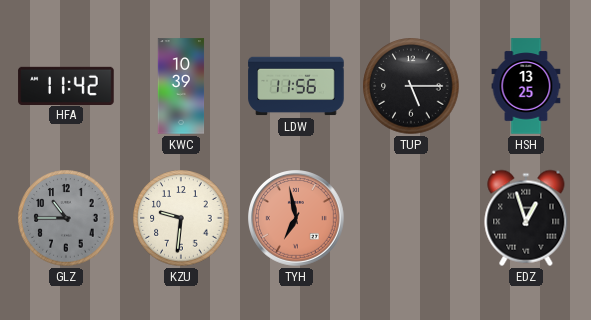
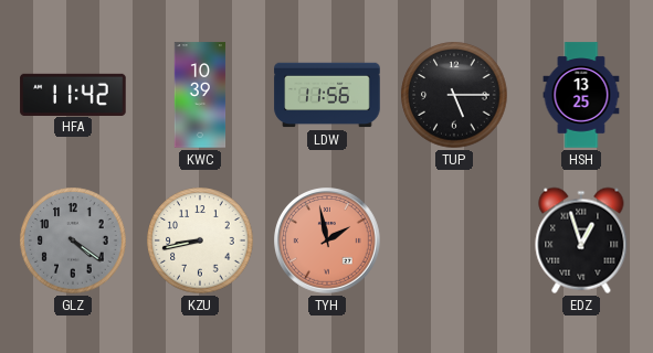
GLZ: 10:45 -> 4:21 (73, 240)
KZU: 9:31 -> 8:43 (200, 240)
TYH: 6:58 -> 1:58 (328, 242)
